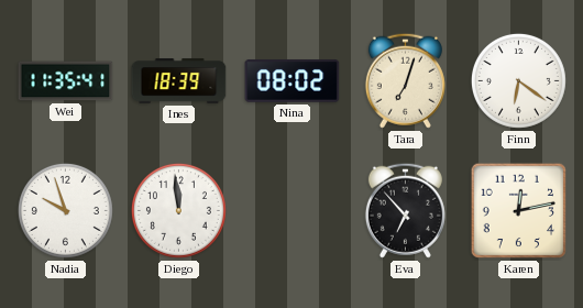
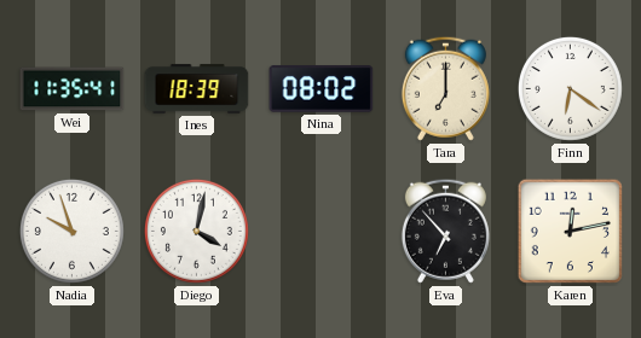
Tara: 7:03 -> 7:00 (445, 88)
Diego: 11:59 -> 4:02 (196, 231)
